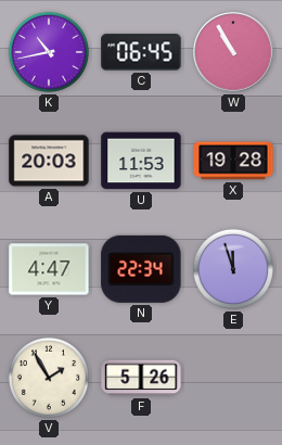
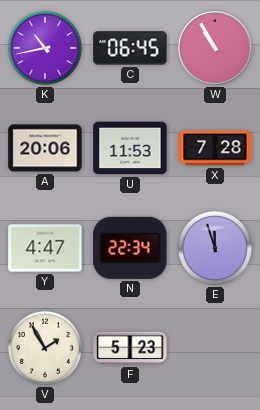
A: 20:03 -> 20:06 (45, 148)
X: 19:28 -> 7:28 (215, 148)
F: 5:26 -> 5:23 (130, 348)
